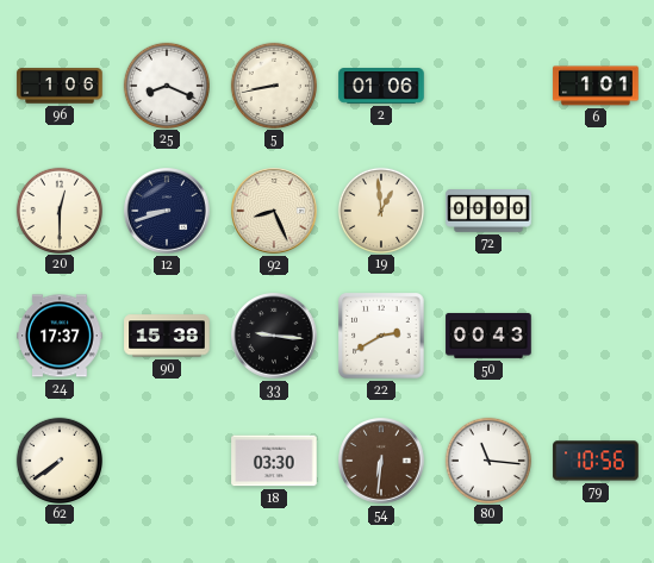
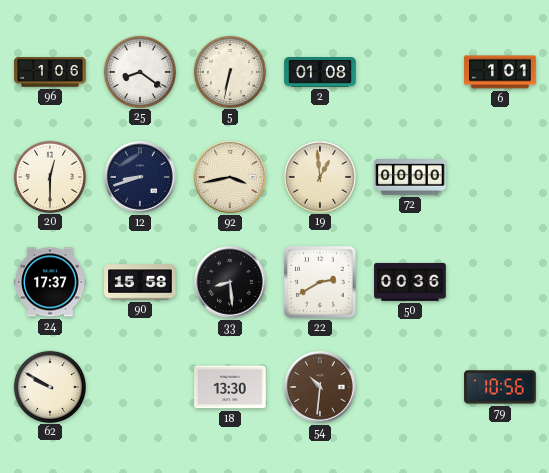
25: 8:19 -> 8:21 (139, 71)
5: 8:43 -> 6:32 (229, 71)
2: 01:06 -> 01:08 (320, 73)
92: 8:26 -> 3:43 (230, 177)
90: 15:38 -> 15:58 (140, 282)
33: 9:16 -> 8:29 (230, 282)
50: 00:43 -> 00:36 (410, 282)
62: 7:39 -> 9:50 (49, 386)
18: 03:30 -> 13:30 (230, 387)
54: 6:31 -> 10:31 (320, 387)
80: 11:16 -> none (487, 459)
